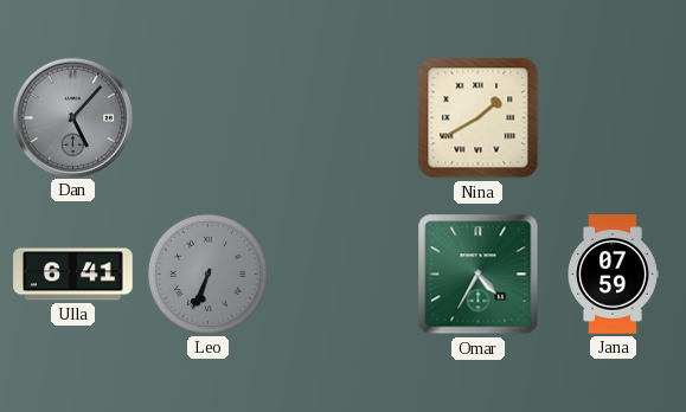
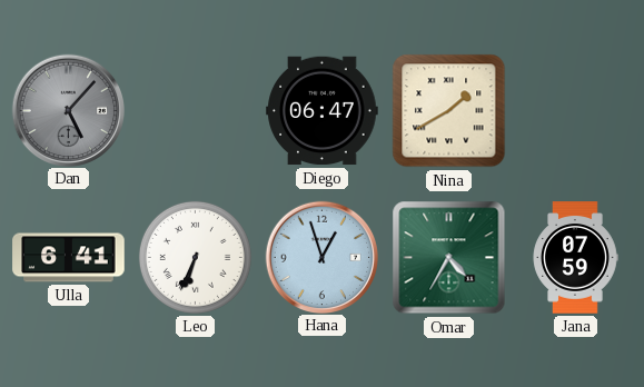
Diego: none -> 06:47 (323, 111)
Leo dial: grey -> white (195, 257)
Hana: none -> 12:57 (321, 257)
